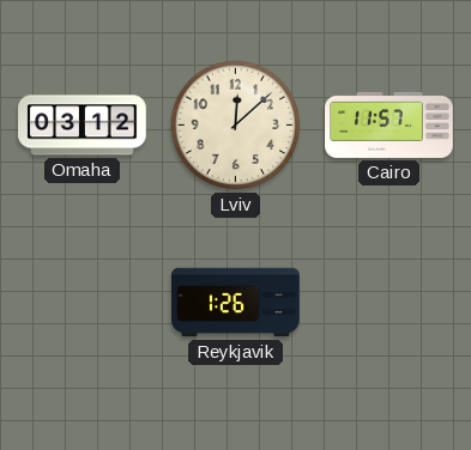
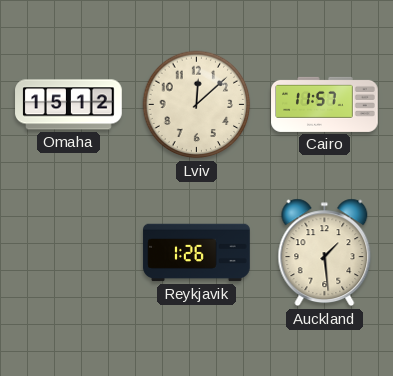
Omaha: 03:12 -> 15:12 (69, 105)
Auckland: none -> 1:29 (325, 253)
